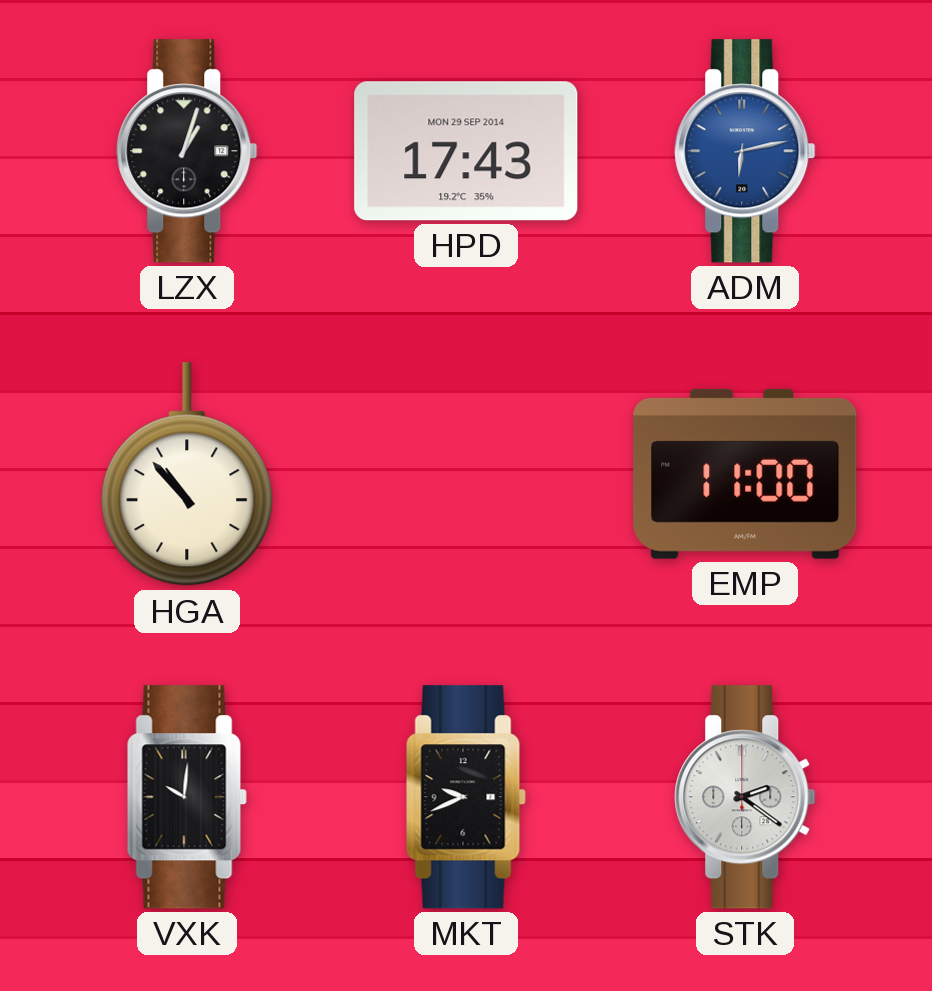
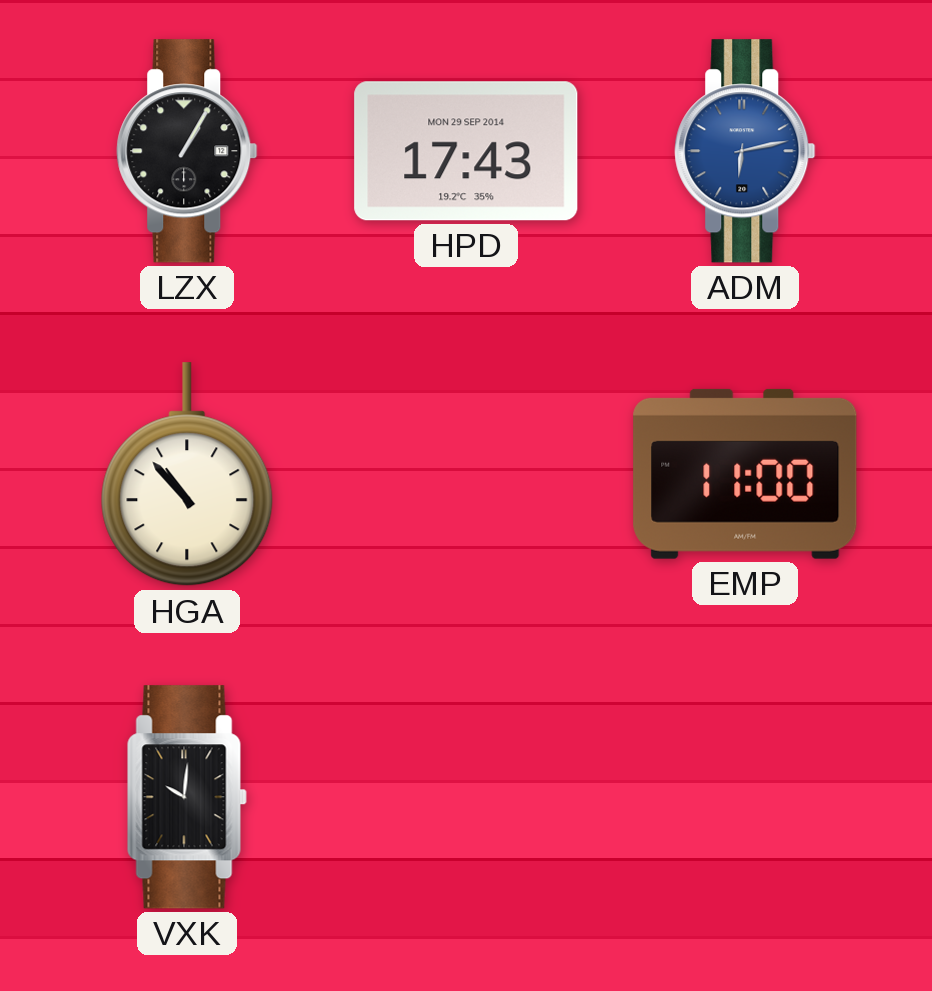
LZX: 1:03 -> 1:05 (187, 151)
MKT: 9:41 -> none (466, 797)
STK: 2:21 -> none (745, 797)
